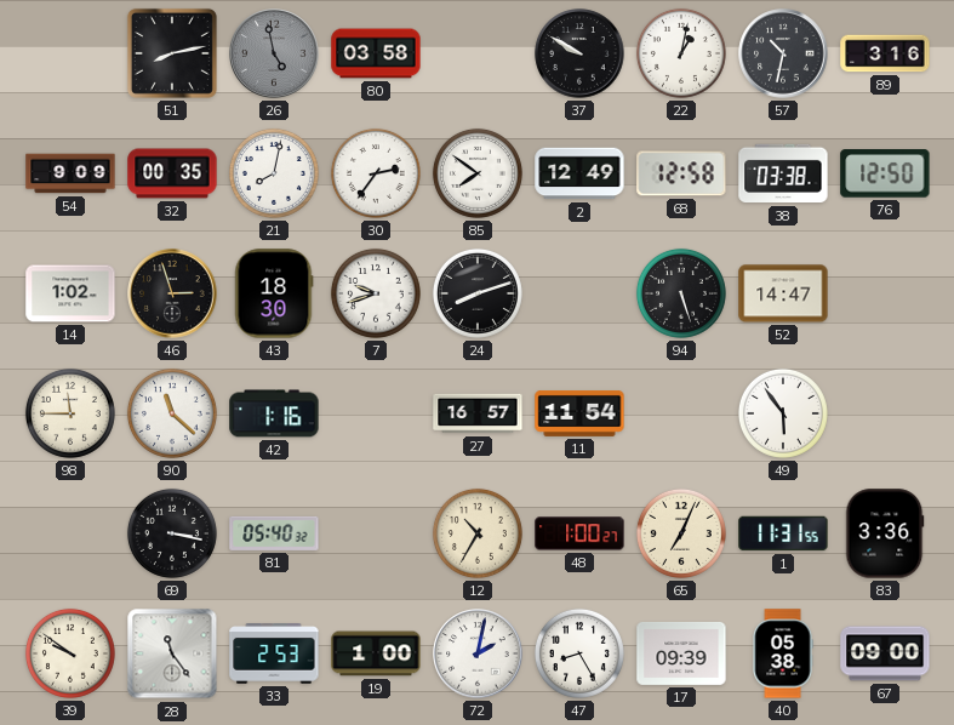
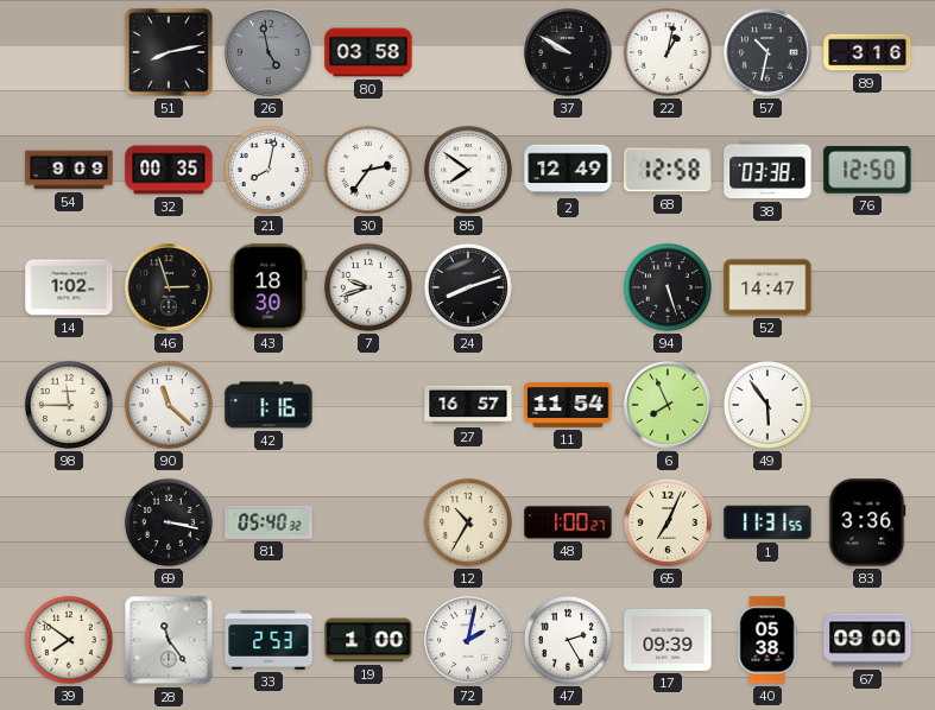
6: none -> 7:56 (668, 405)
39: 9:51 -> 7:51 (69, 640)
47: 8:25 -> 2:25 (568, 640)
